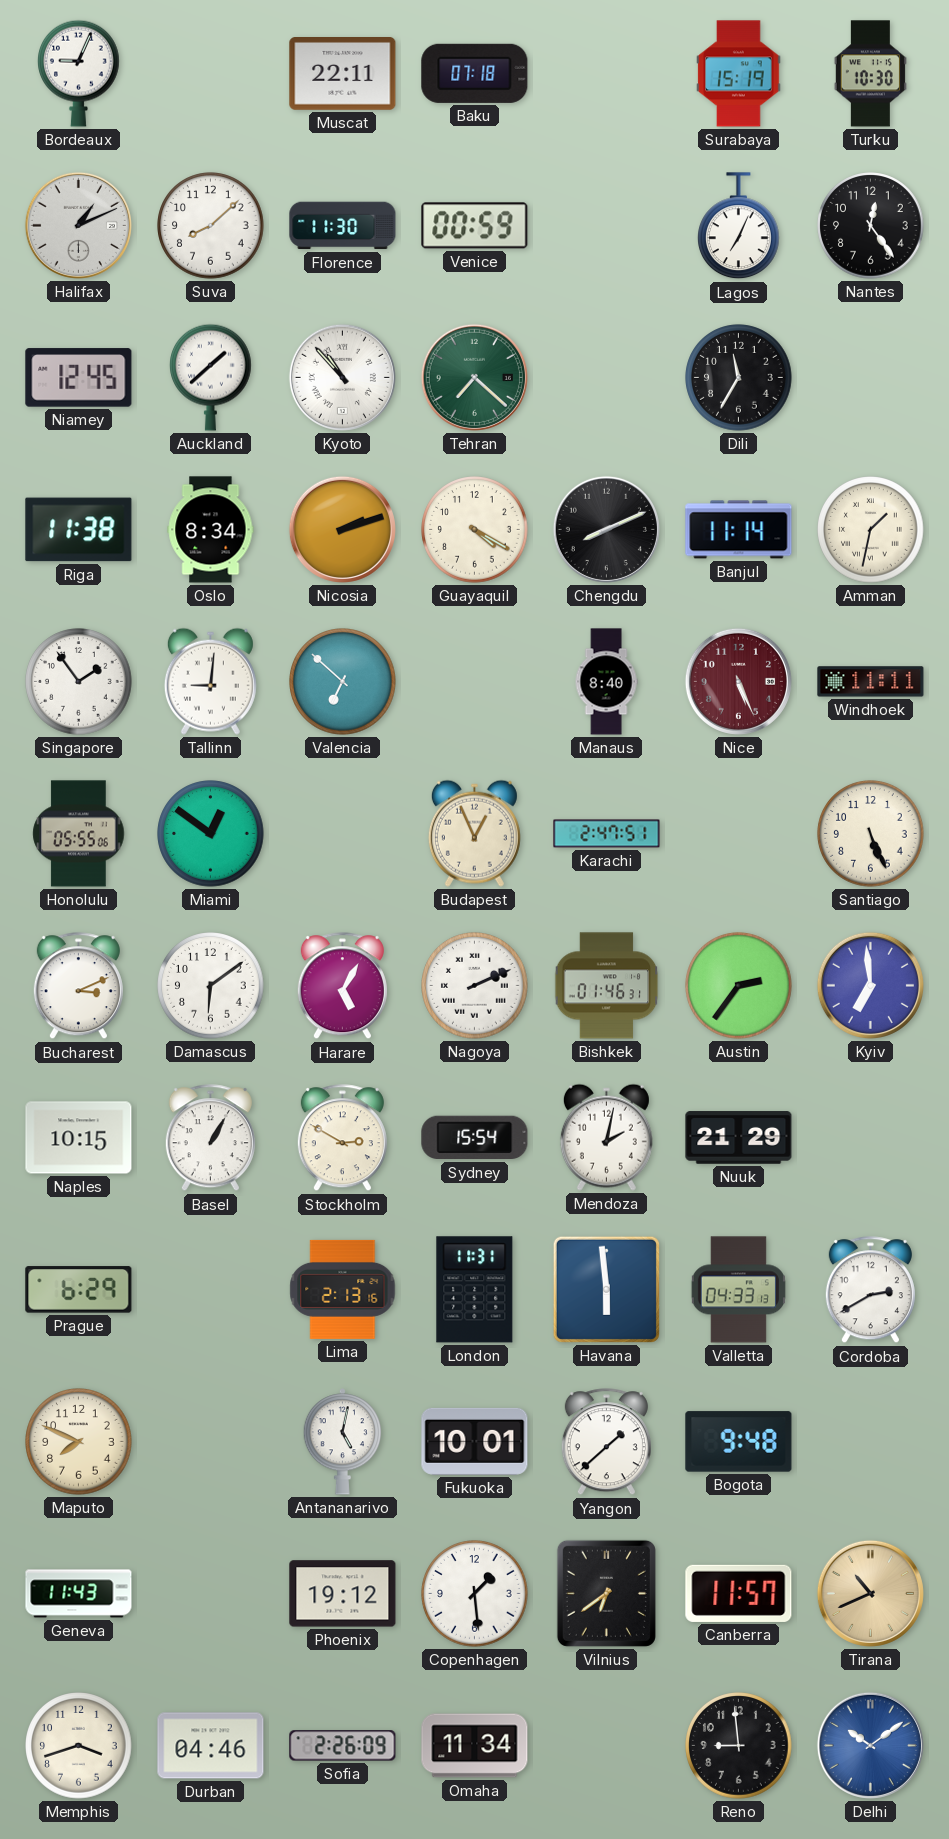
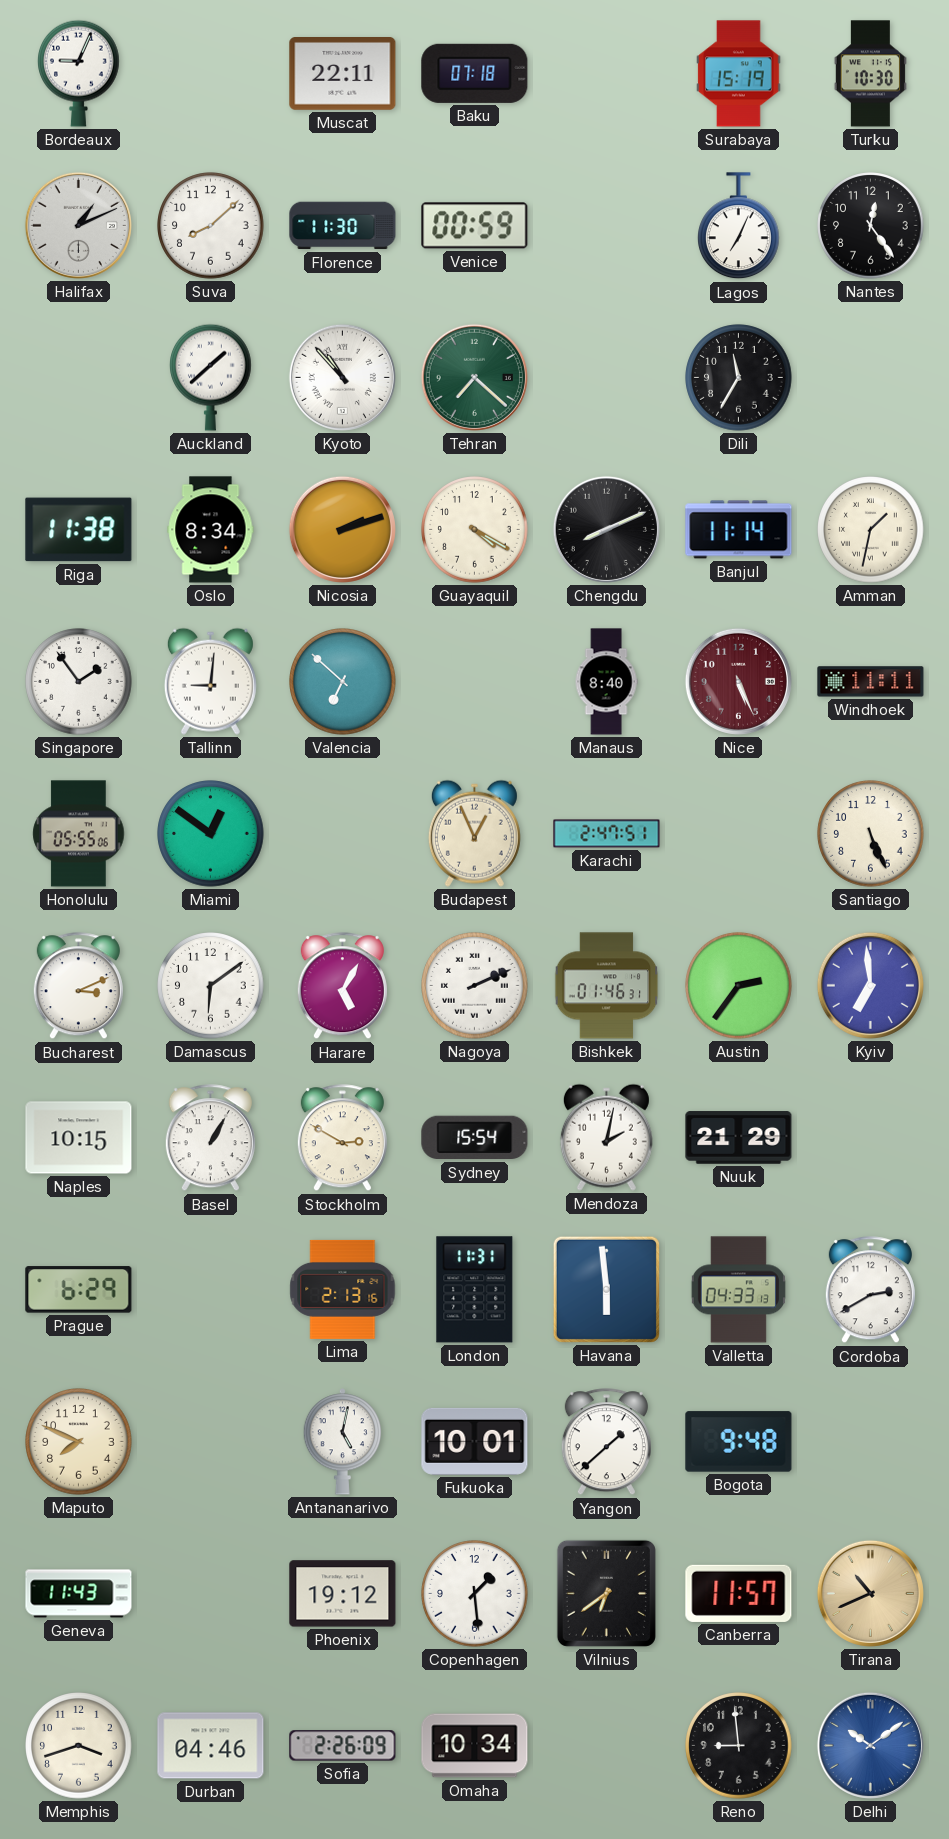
Niamey: 12:45 -> none (79, 378)
Omaha: 11:34 -> 10:34 (475, 1746)
